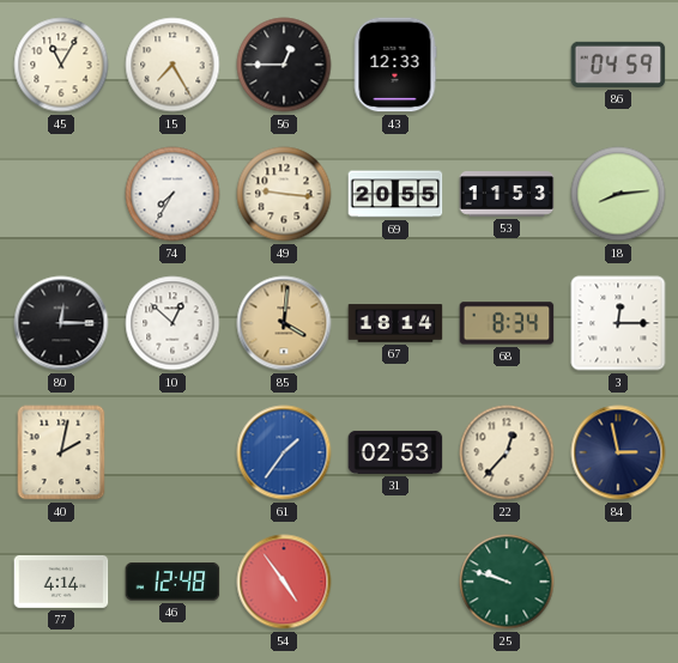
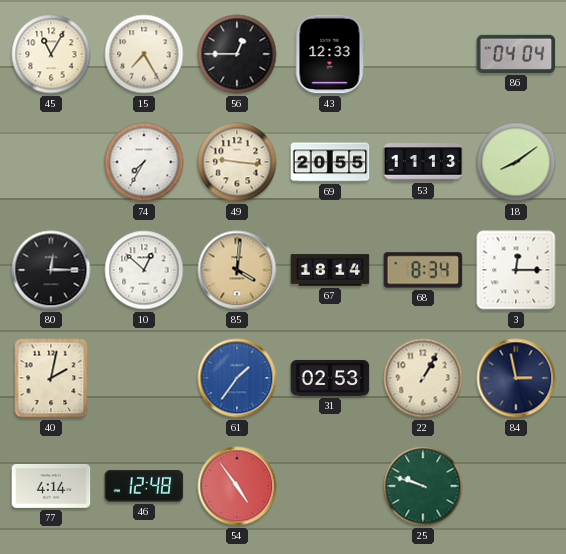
86: 04:59 -> 04:04 (516, 54)
53: 11:53 -> 11:13 (423, 162)
18: 8:14 -> 8:09 (516, 162)
22: 12:37 -> 1:05 (423, 378)
